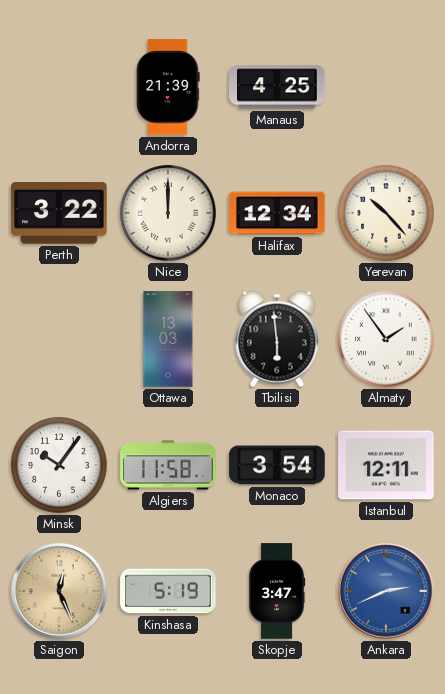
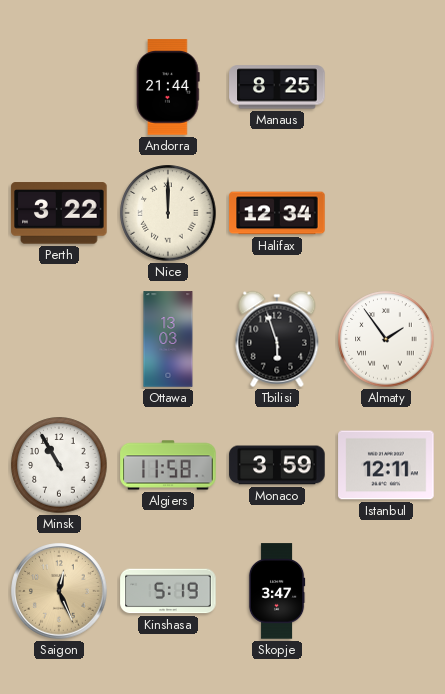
Andorra: 21:39 -> 21:44 (168, 87)
Manaus: 4:25 -> 8:25 (277, 87)
Yerevan: 10:23 -> none (386, 213)
Tbilisi: 5:59 -> 5:57 (277, 339)
Minsk: 10:06 -> 10:55 (59, 465)
Monaco: 3:54 -> 3:59 (277, 465)
Ankara: 2:41 -> none (386, 591)
